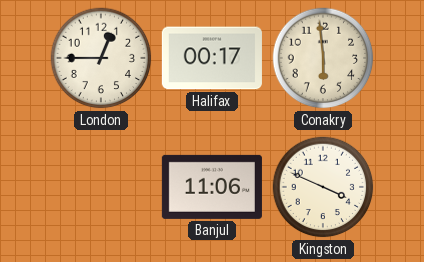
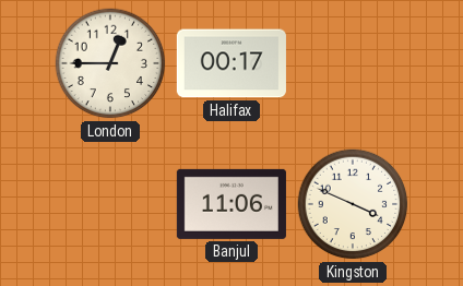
Conakry: 5:59 -> none (323, 58)
